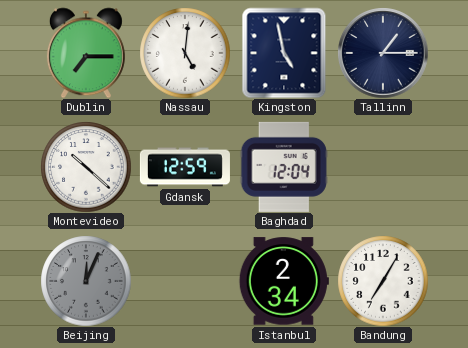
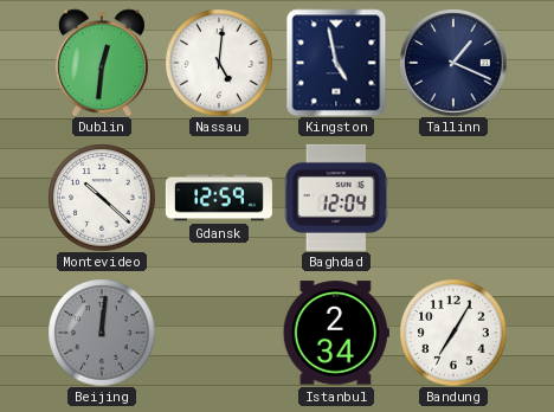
Dublin: 7:15 -> 12:31 (102, 63)
Tallinn: 1:15 -> 1:19 (453, 63)
Beijing: 12:04 -> 12:01 (102, 333)
